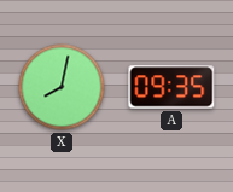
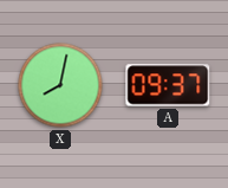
A: 09:35 -> 09:37 (168, 85)
